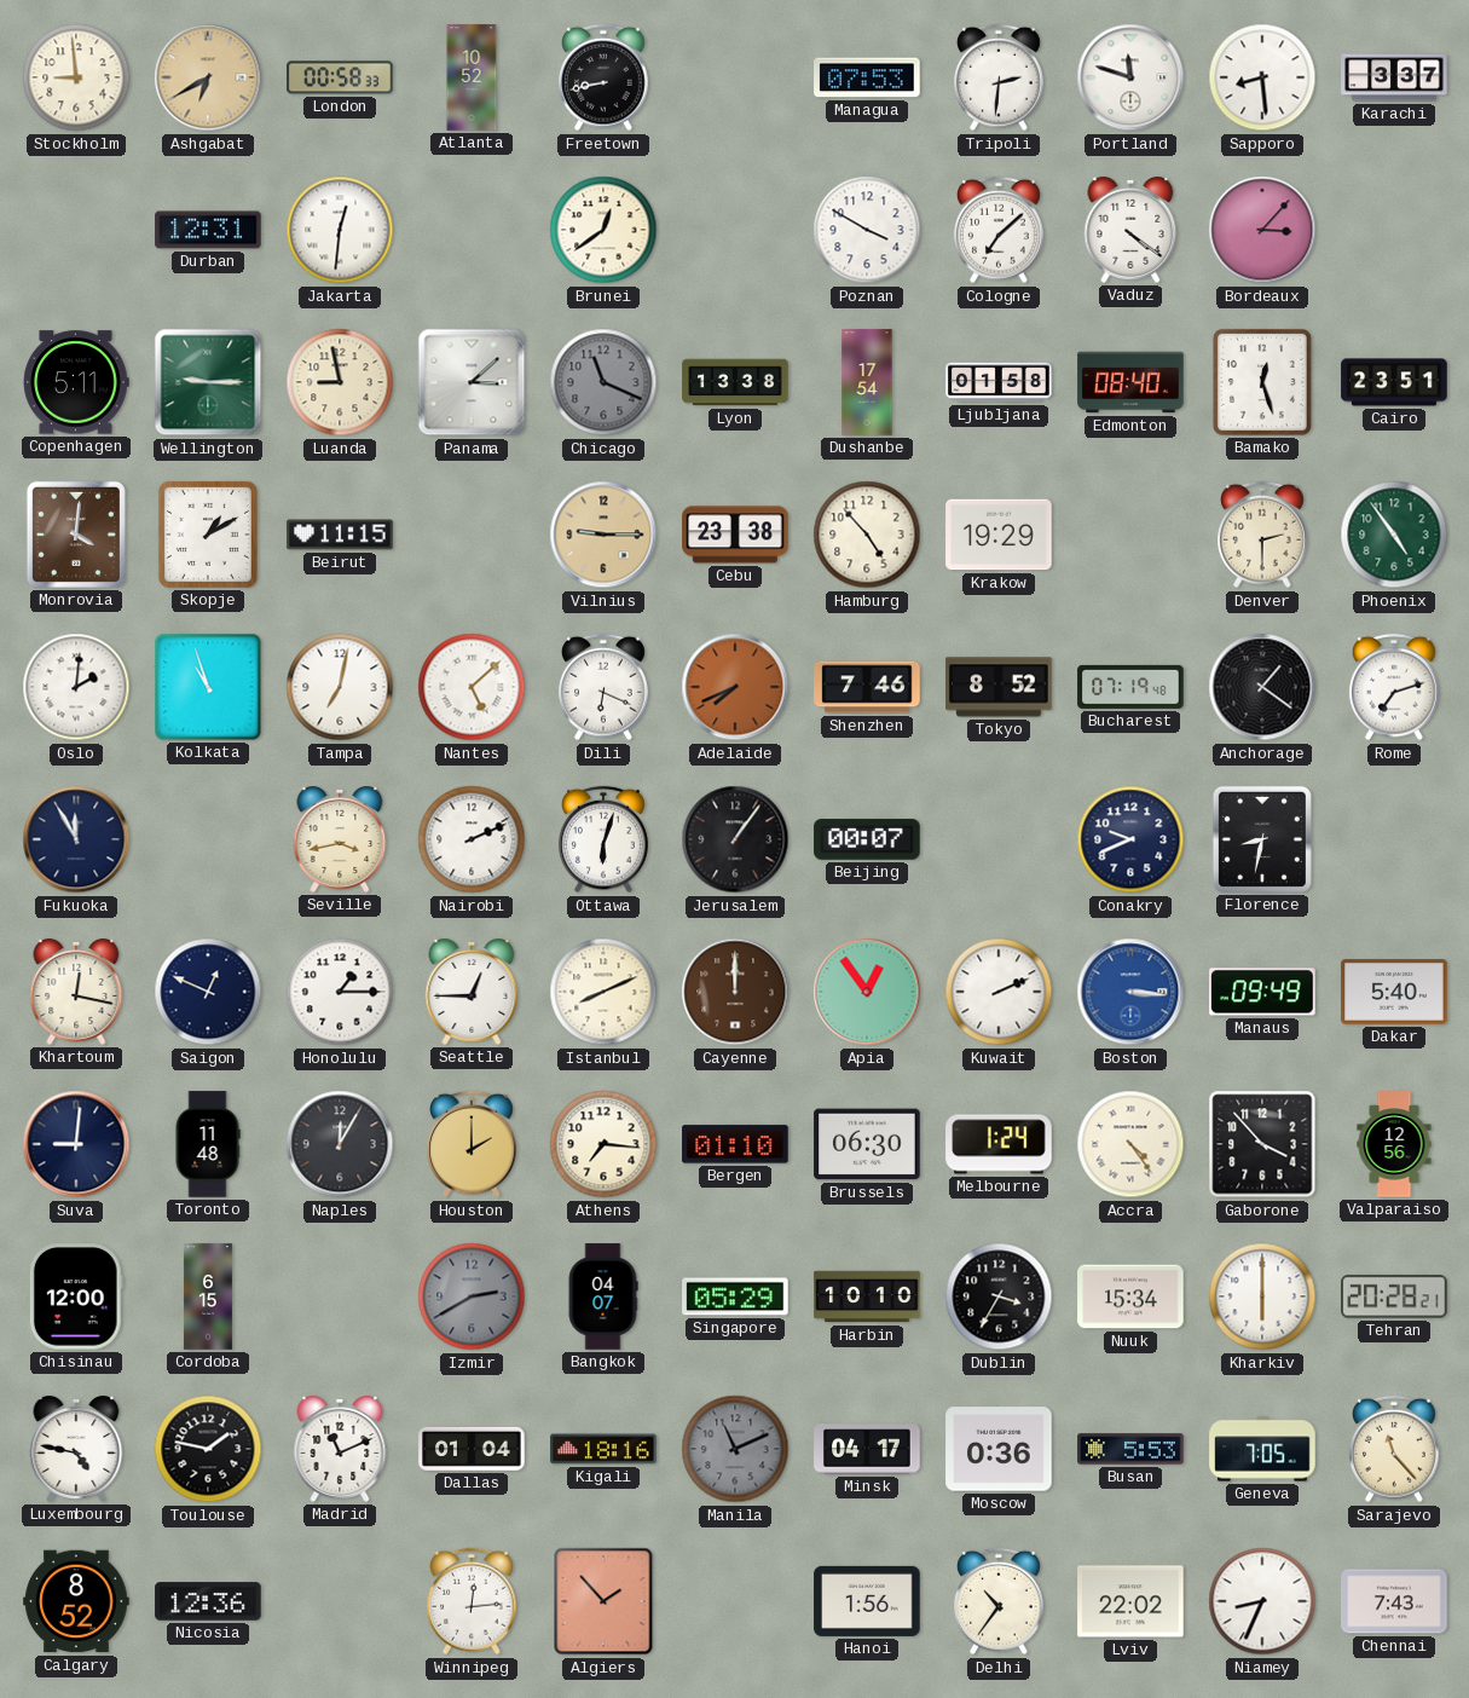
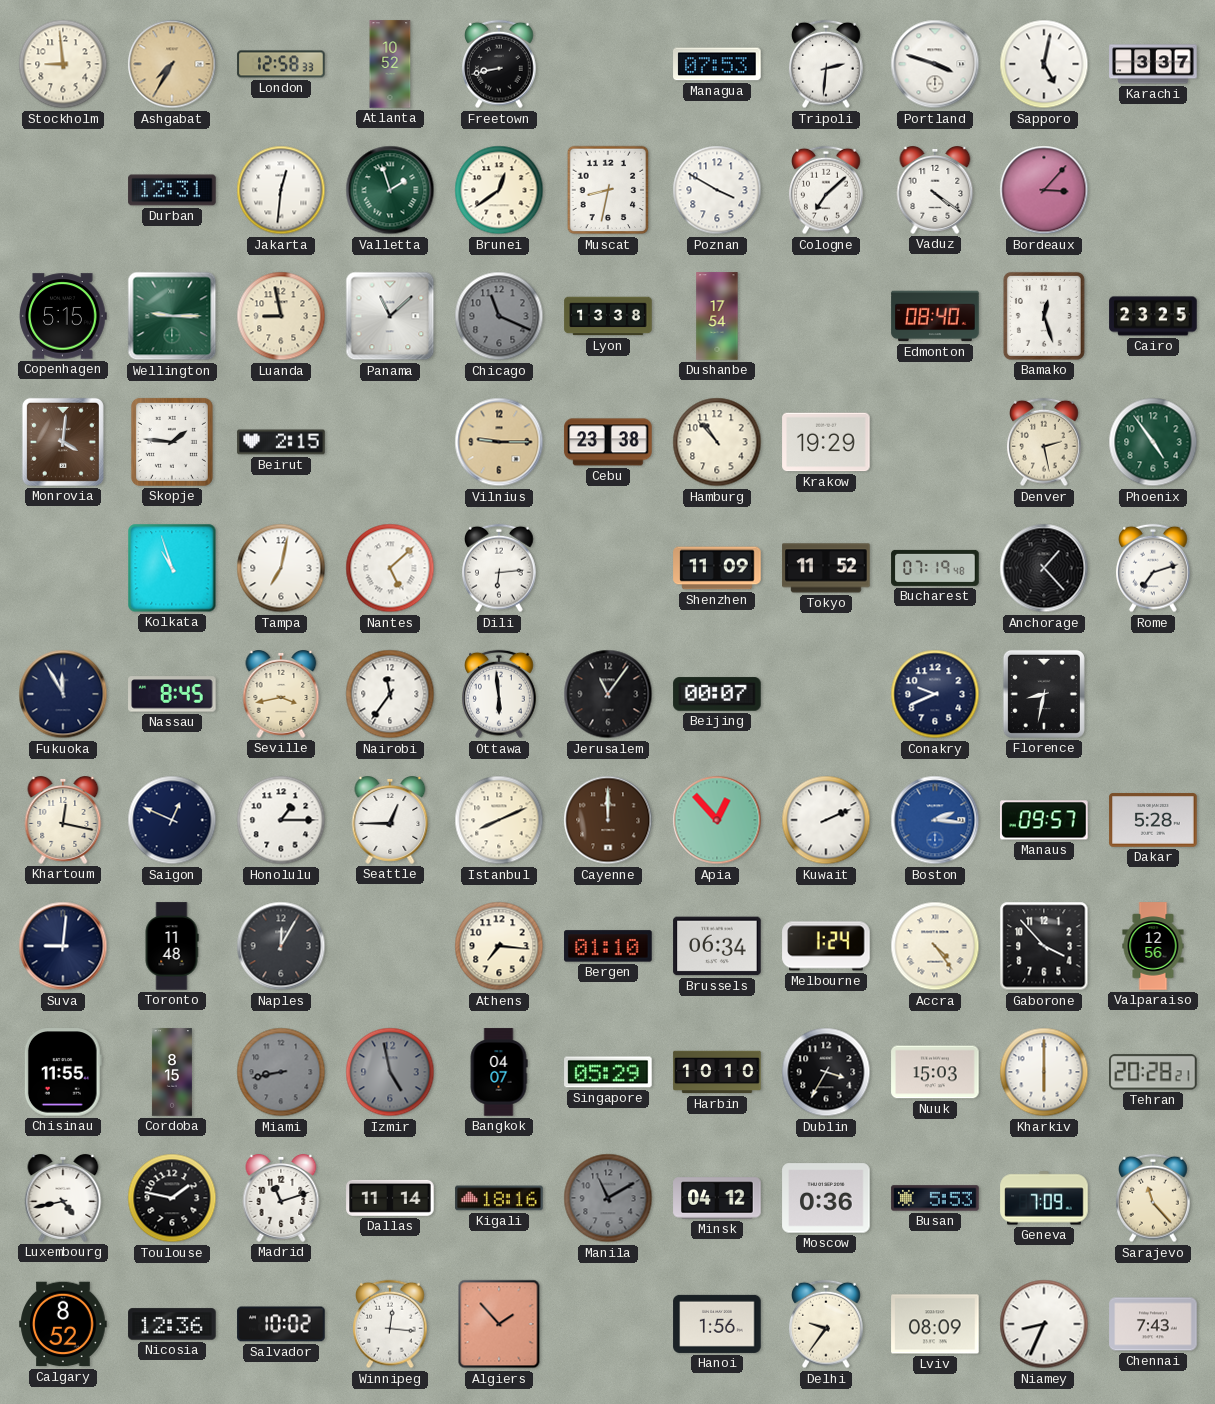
Ashgabat: 6:40 -> 7:35 (172, 64)
London: 00:58 -> 12:58 (281, 64)
Portland: 11:48 -> 3:48 (935, 64)
Sapporo: 8:29 -> 5:02 (1044, 64)
Valletta: none -> 1:57 (390, 190)
Muscat: none -> 8:32 (608, 190)
Copenhagen: 5:11 -> 5:15 (63, 316)
Panama: 3:08 -> 11:08 (390, 316)
Ljubljana: 01:58 -> none (999, 382)
Cairo: 23:51 -> 23:25 (1153, 316)
Skopje: 1:10 -> 1:46 (172, 442)
Beirut: 11:15 -> 2:15 (281, 442)
Hamburg: 4:53 -> 10:53 (717, 442)
Denver: 2:30 -> 2:28 (1045, 442)
Oslo: 2:01 -> none (76, 687)
Dili: 6:19 -> 6:14 (500, 568)
Adelaide: 7:41 -> none (735, 687)
Shenzhen: 7:46 -> 11:09 (717, 568)
Tokyo: 8:52 -> 11:52 (826, 568)
Anchorage: 1:21 -> 1:23 (1044, 568)
Nassau: none -> 8:45 (172, 694)
Nairobi: 2:11 -> 11:36 (390, 694)
Ottawa: 6:03 -> 5:59 (500, 694)
Jerusalem: 1:06 -> 11:06 (608, 694)
Apia: 12:54 -> 12:53 (717, 820)
Boston: 3:16 -> 2:16 (935, 820)
Manaus: 09:49 -> 09:57 (1044, 820)
Dakar: 5:40 -> 5:28 (1153, 820)
Houston: 2:00 -> none (473, 1144)
Brussels: 06:30 -> 06:34 (717, 946)
Chisinau: 12:00 -> 11:55 (63, 1072)
Cordoba: 6:15 -> 8:15 (172, 1072)
Miami: none -> 8:43 (281, 1072)
Izmir: 2:40 -> 4:58 (390, 1072)
Nuuk: 15:34 -> 15:03 (935, 1072)
Luxembourg: 4:47 -> 4:43 (63, 1199)
Madrid: 11:11 -> 11:12 (281, 1199)
Dallas: 01:04 -> 11:14 (390, 1198)
Manila: 11:11 -> 11:10 (608, 1198)
Minsk: 04:17 -> 04:12 (717, 1198)
Geneva: 7:05 -> 7:09 (1044, 1198)
Salvador: none -> 10:02 (281, 1324)
Winnipeg: 12:14 -> 12:16 (391, 1324)
Delhi: 10:36 -> 9:36 (827, 1324)
Lviv: 22:02 -> 08:09 (935, 1324)
